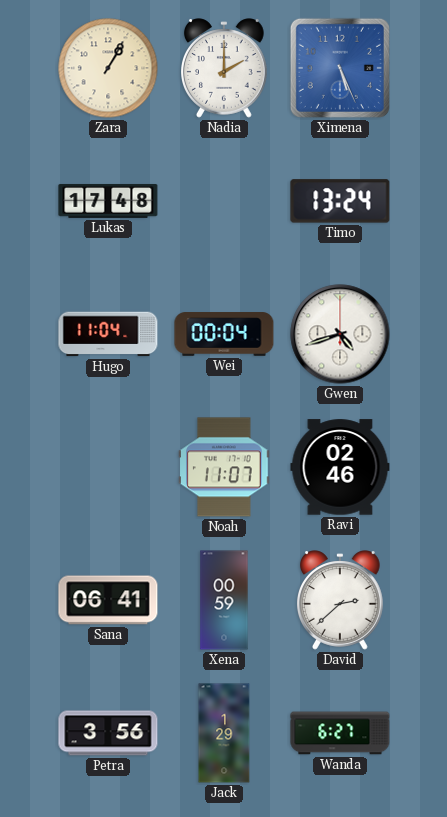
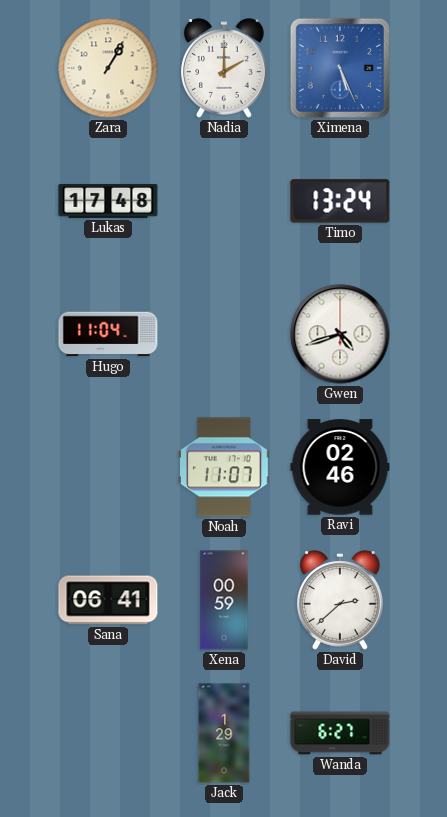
Wei: 00:04 -> none (224, 334)
Petra: 3:56 -> none (108, 733)
